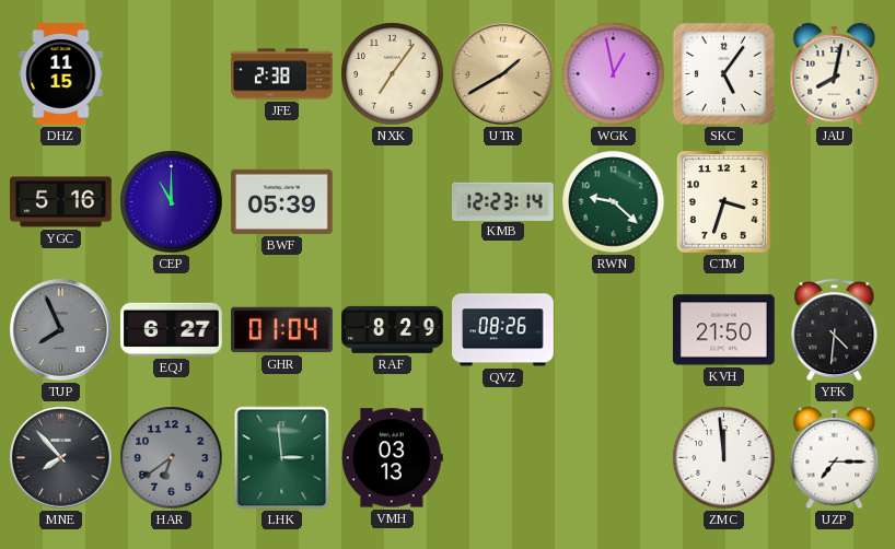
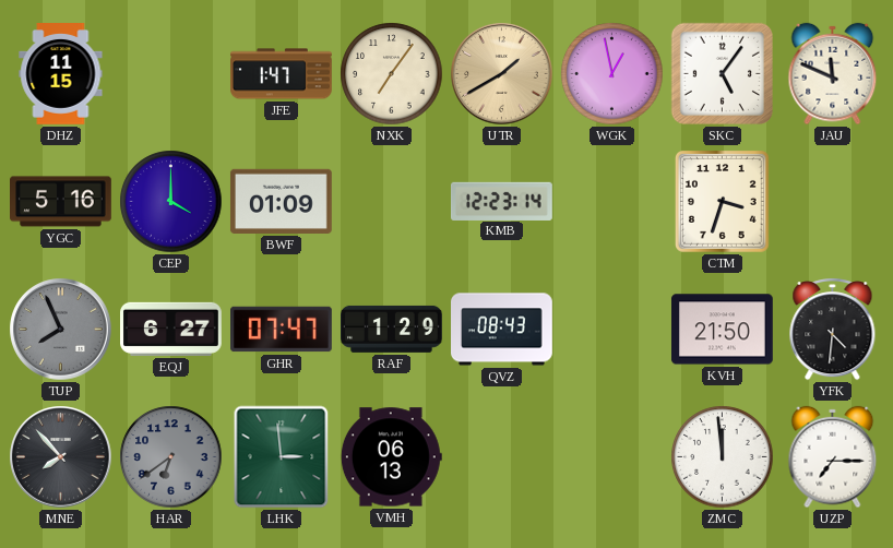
JFE: 2:38 -> 1:47 (282, 74)
JAU: 8:02 -> 11:49 (833, 74)
CEP: 11:00 -> 4:00 (171, 202)
BWF: 05:39 -> 01:09 (282, 201)
RWN: 9:22 -> none (614, 202)
GHR: 01:04 -> 07:47 (282, 330)
RAF: 8:29 -> 1:29 (392, 329)
QVZ: 08:26 -> 08:43 (502, 330)
VMH: 03:13 -> 06:13 (391, 457)
